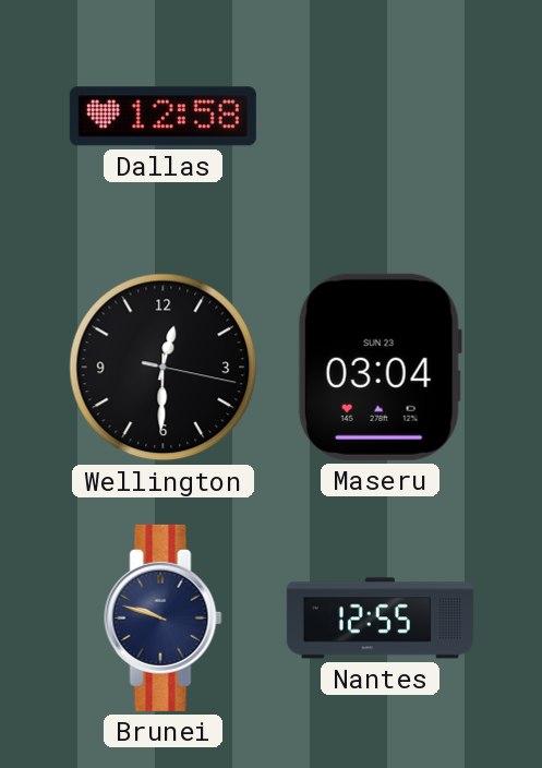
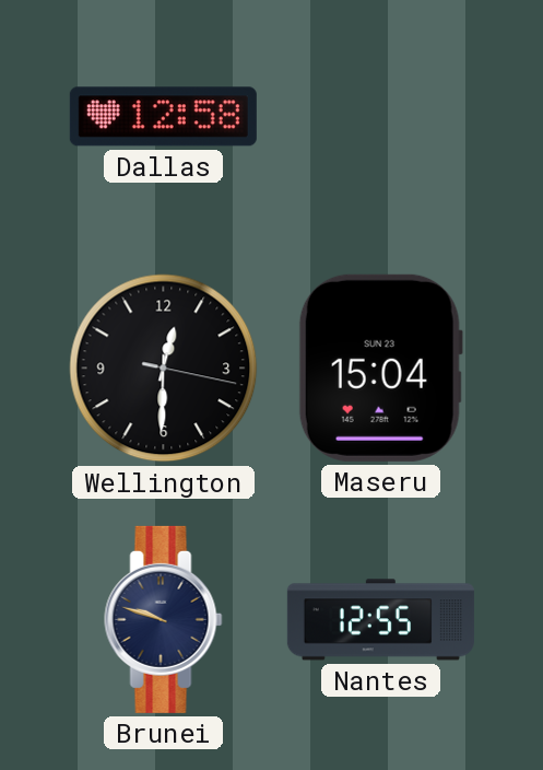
Maseru: 03:04 -> 15:04 (380, 367)
